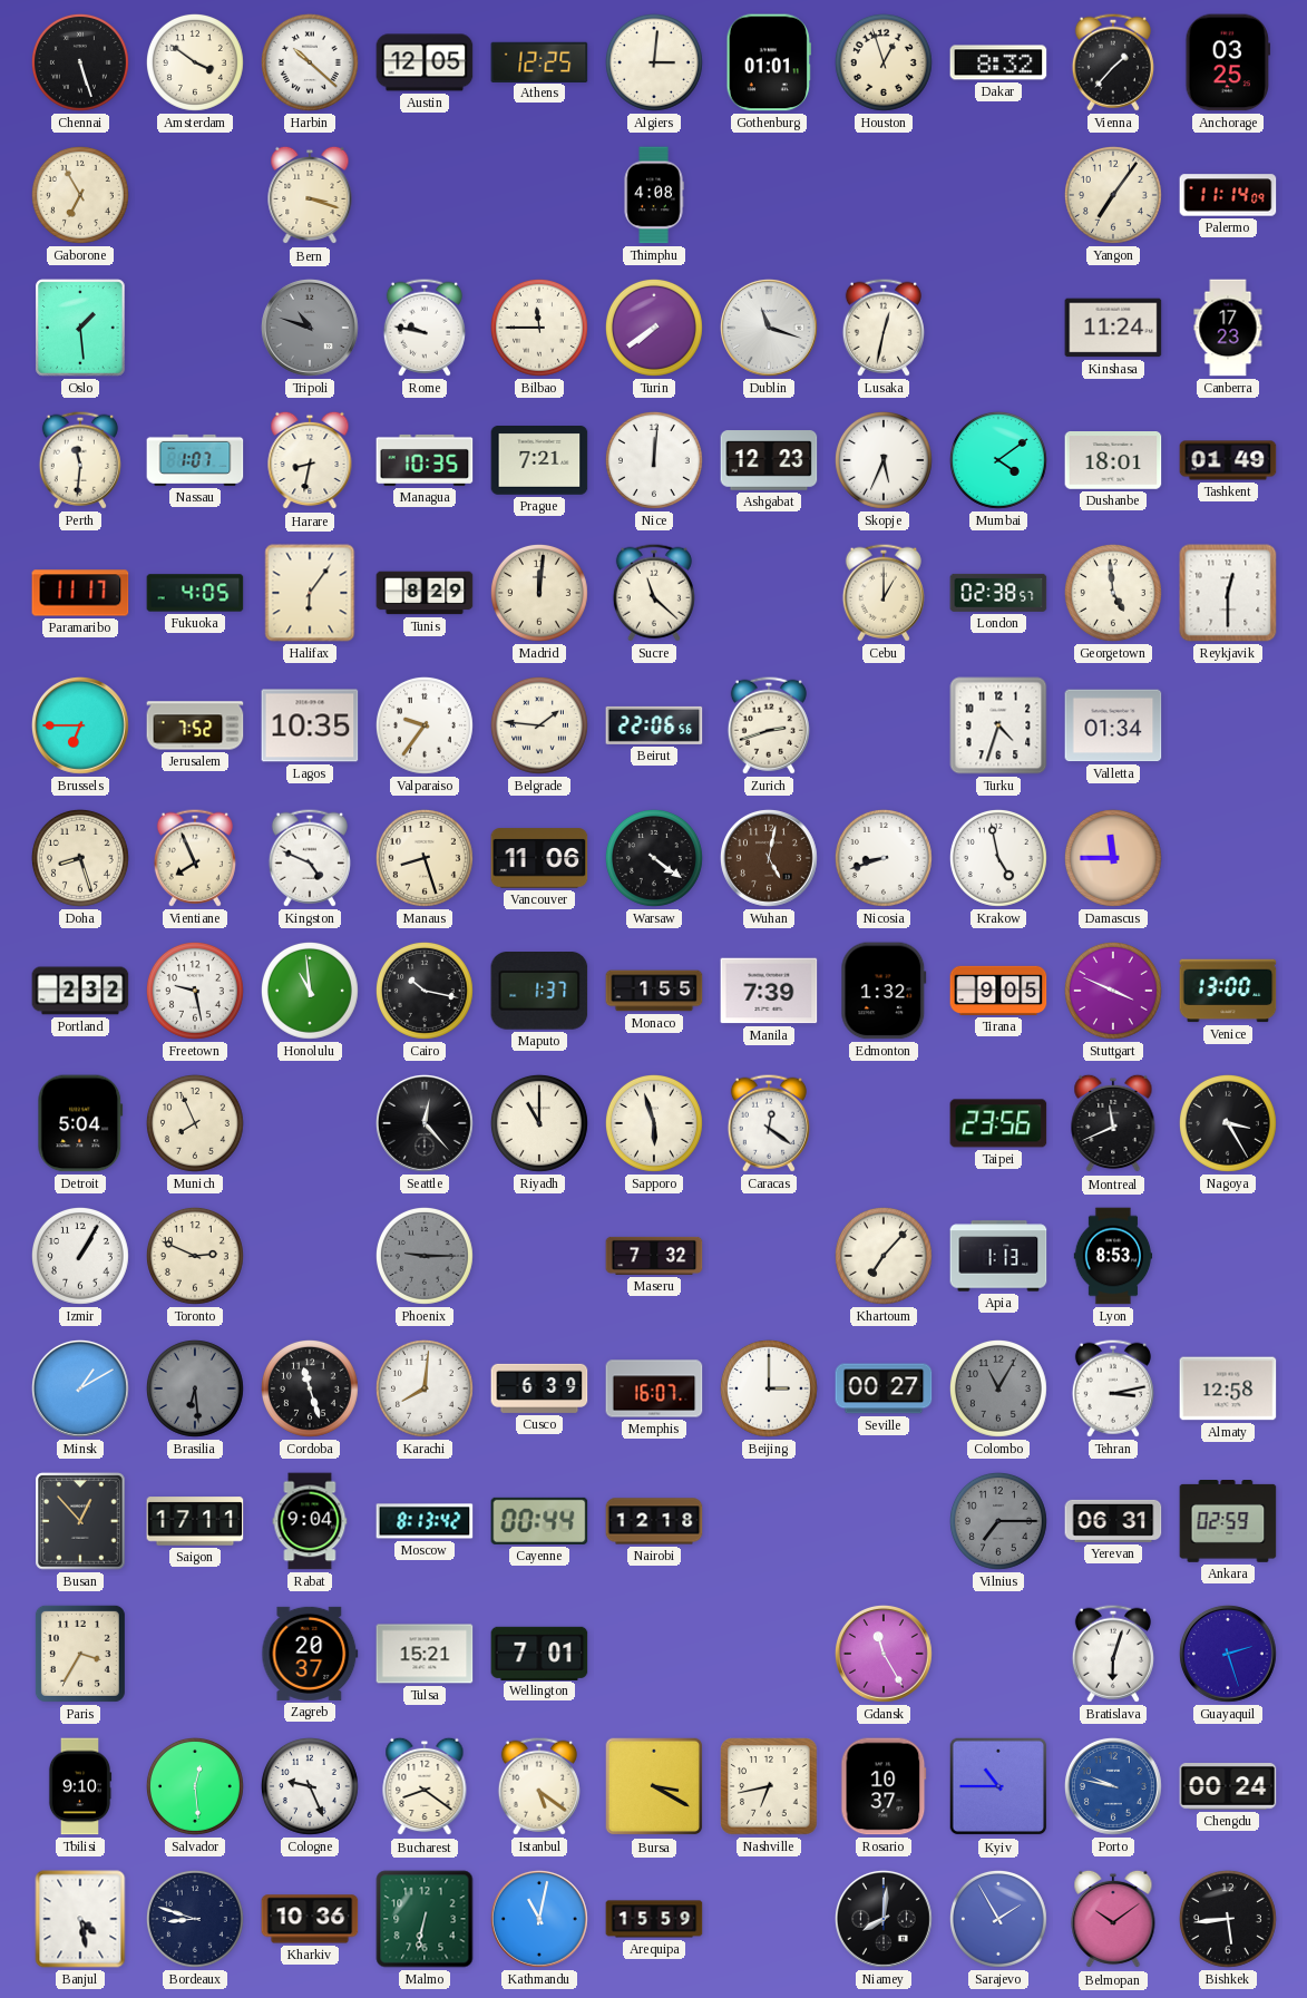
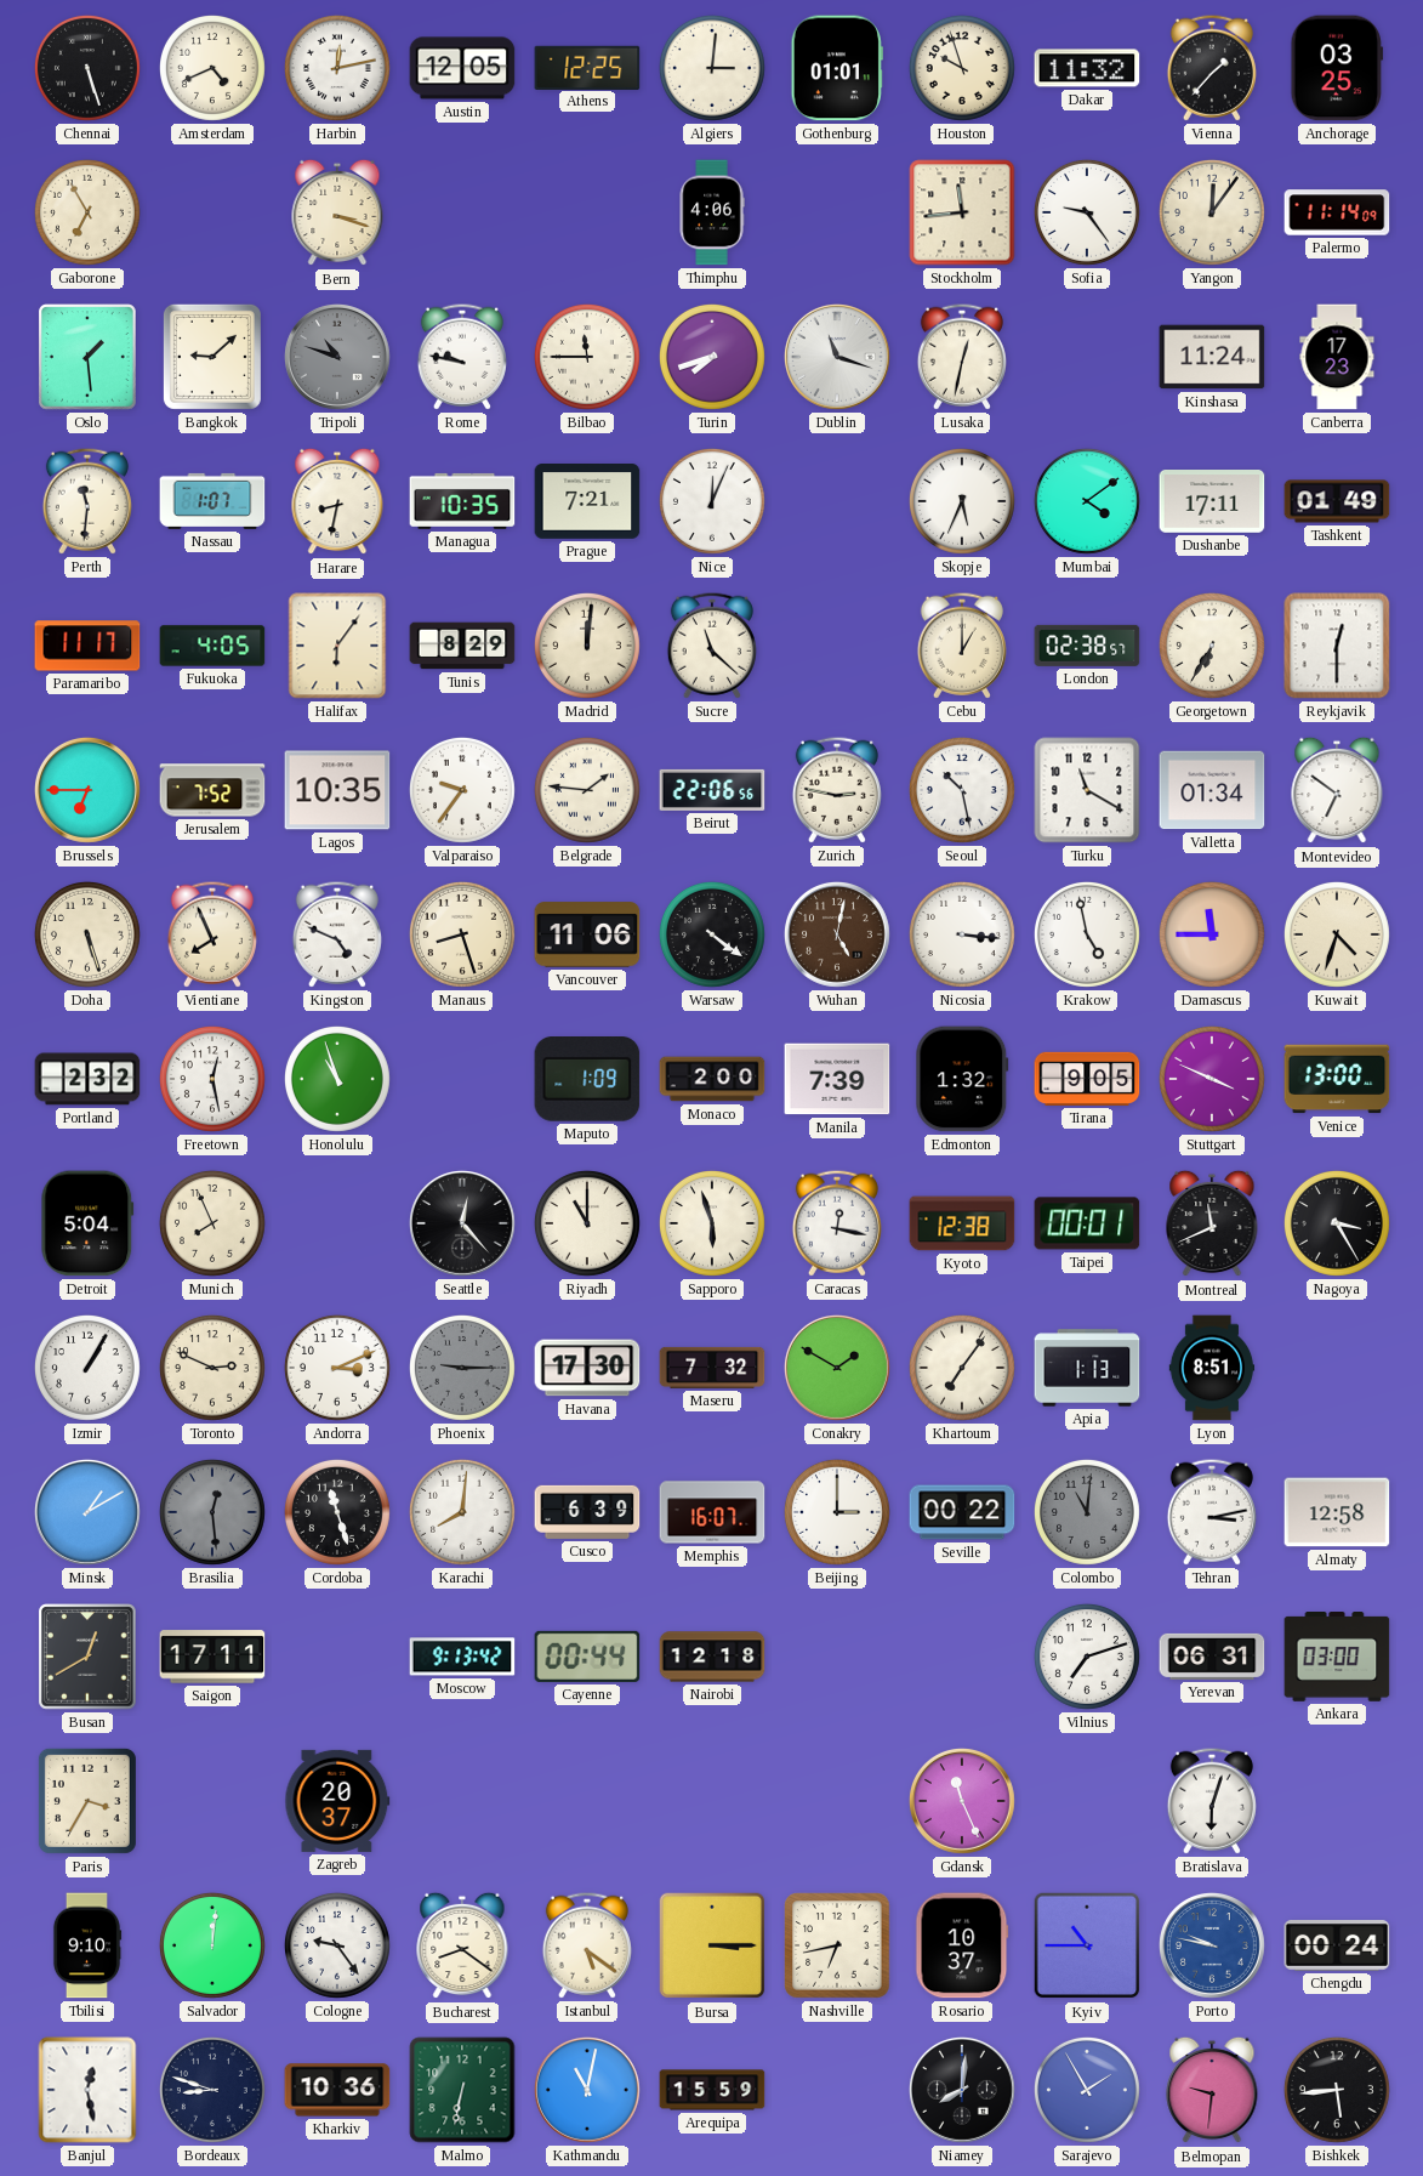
Amsterdam: 3:51 -> 4:41 (212, 68)
Harbin: 10:22 -> 12:13 (337, 68)
Houston: 12:57 -> 9:57 (962, 68)
Dakar: 8:32 -> 11:32 (1087, 68)
Thimphu: 4:08 -> 4:06 (712, 212)
Stockholm: none -> 11:44 (962, 212)
Sofia: none -> 9:24 (1087, 212)
Yangon: 7:06 -> 12:06 (1212, 212)
Bangkok: none -> 9:08 (212, 357)
Turin: 7:39 -> 7:42 (712, 357)
Nice: 12:01 -> 12:04 (712, 501)
Ashgabat: 12:23 -> none (769, 460)
Dushanbe: 18:01 -> 17:11 (1212, 502)
Georgetown: 4:59 -> 6:35 (1212, 646)
Zurich: 2:42 -> 2:47 (837, 790)
Seoul: none -> 10:28 (962, 790)
Turku: 4:33 -> 11:20 (1087, 790)
Montevideo: none -> 6:51 (1337, 790)
Doha: 8:27 -> 5:27 (87, 934)
Nicosia: 8:42 -> 3:16 (962, 934)
Kuwait: none -> 4:33 (1337, 934)
Freetown: 9:28 -> 12:28 (212, 1079)
Honolulu: 10:59 -> 10:57 (337, 1079)
Cairo: 10:17 -> none (425, 991)
Maputo: 1:37 -> 1:09 (587, 1080)
Monaco: 1:55 -> 2:00 (712, 1079)
Caracas: 12:21 -> 12:17 (837, 1223)
Kyoto: none -> 12:38 (962, 1223)
Taipei: 23:56 -> 00:01 (1087, 1223)
Andorra: none -> 3:11 (337, 1368)
Havana: none -> 17:30 (587, 1368)
Conakry: none -> 1:50 (837, 1368)
Khartoum: 7:07 -> 7:06 (962, 1368)
Lyon: 8:53 -> 8:51 (1212, 1368)
Brasilia: 6:29 -> 12:29 (212, 1512)
Seville: 00:27 -> 00:22 (962, 1512)
Colombo: 11:05 -> 11:01 (1087, 1512)
Busan: 12:53 -> 12:40 (87, 1657)
Rabat: 9:04 -> none (310, 1521)
Moscow: 8:13 -> 9:13 (462, 1657)
Vilnius: 7:15 -> 7:12 (1087, 1657)
Vilnius dial: grey -> white (1087, 1657)
Ankara: 02:59 -> 03:00 (1337, 1658)
Tulsa: 15:21 -> none (425, 1654)
Wellington: 7:01 -> none (539, 1653)
Gdansk: 11:25 -> 11:26 (962, 1801)
Guayaquil: 2:27 -> none (1228, 1654)
Salvador: 12:29 -> 12:01 (212, 1945)
Cologne: 9:26 -> 9:24 (337, 1945)
Bursa: 3:20 -> 3:15 (712, 1945)
Banjul: 4:28 -> 12:28 (87, 2090)
Belmopan: 10:09 -> 9:31 (1212, 2090)
